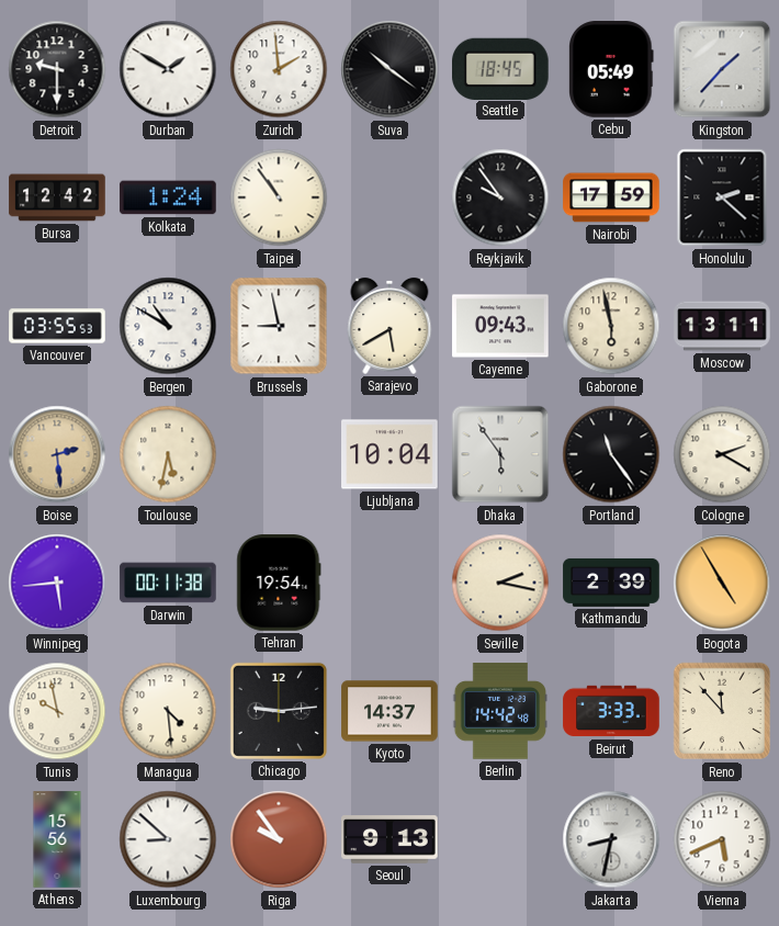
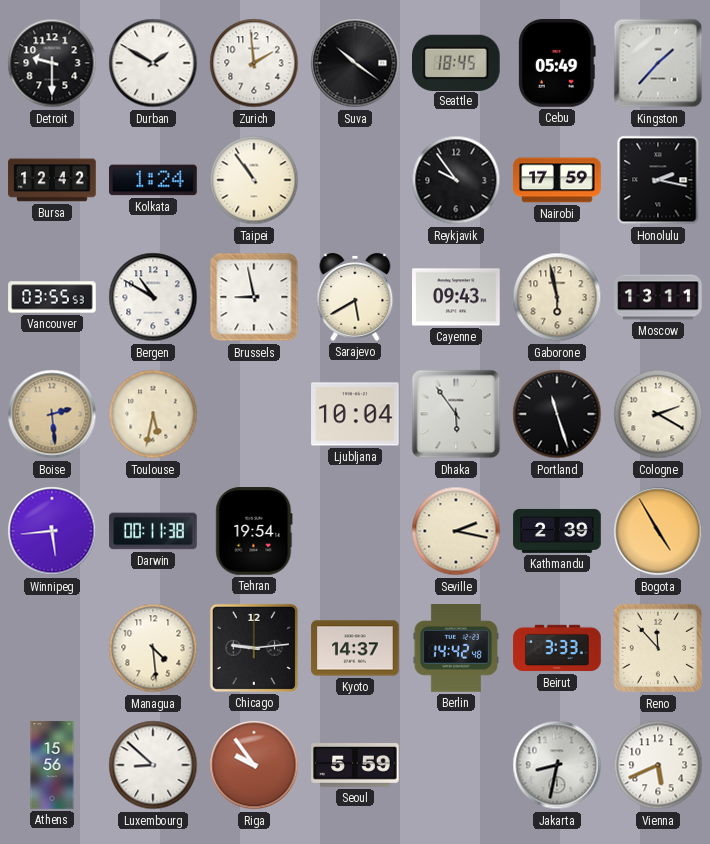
Honolulu: 2:22 -> 2:17 (658, 180)
Portland: 11:24 -> 11:27 (557, 414)
Tunis: 9:58 -> none (57, 711)
Seoul: 9:13 -> 5:59 (355, 765)
